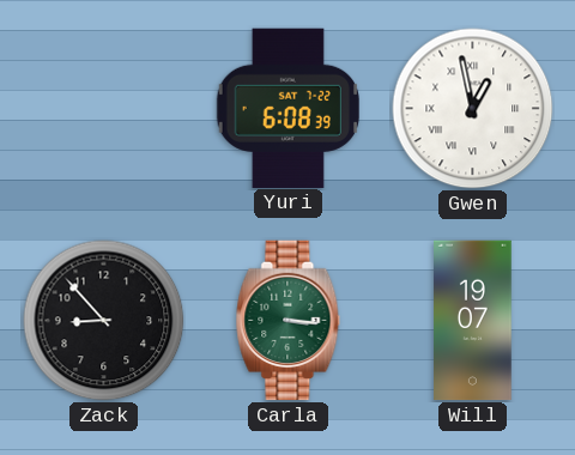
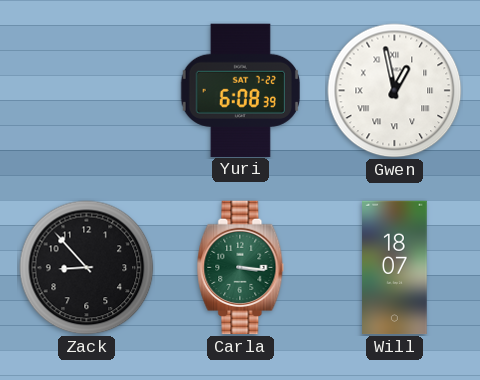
Will: 19:07 -> 18:07 (395, 268)
